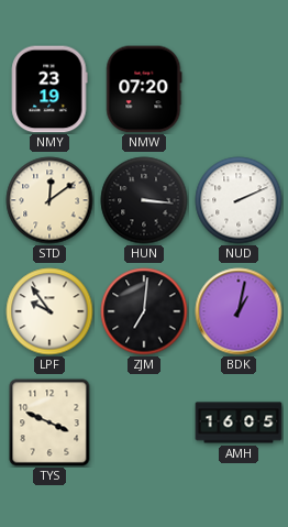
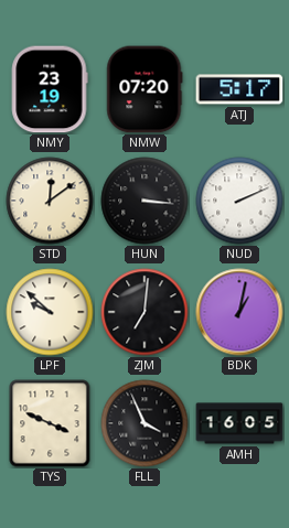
ATJ: none -> 5:17 (239, 89)
LPF: 9:54 -> 9:52 (50, 312)
FLL: none -> 3:56 (144, 423)
